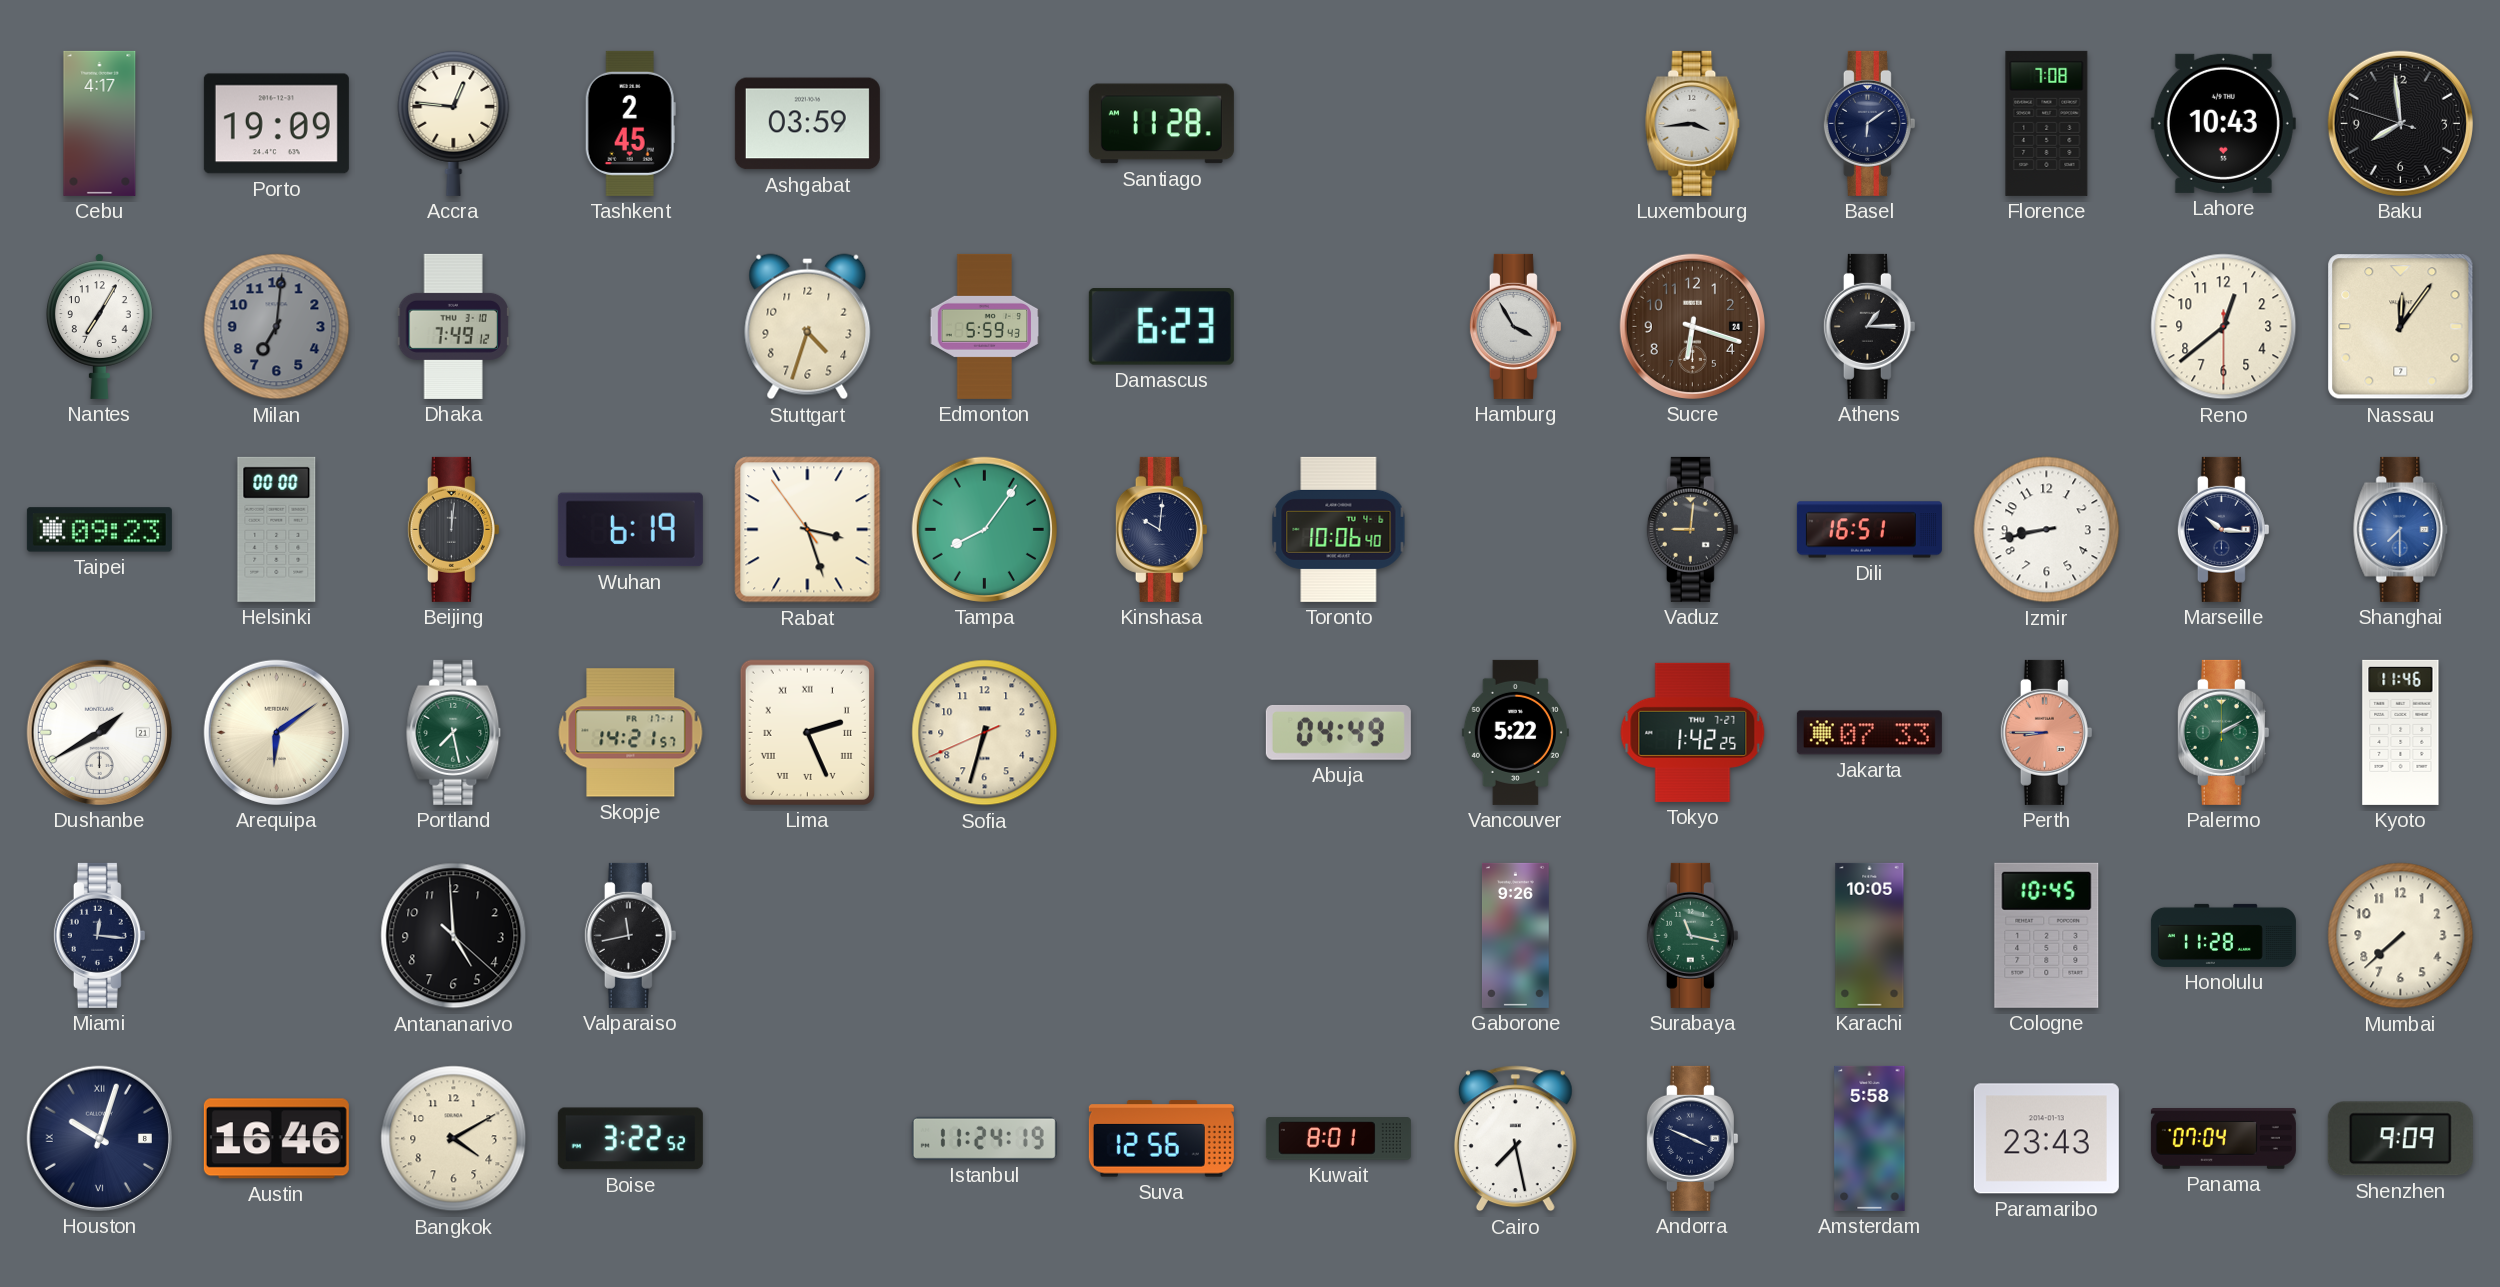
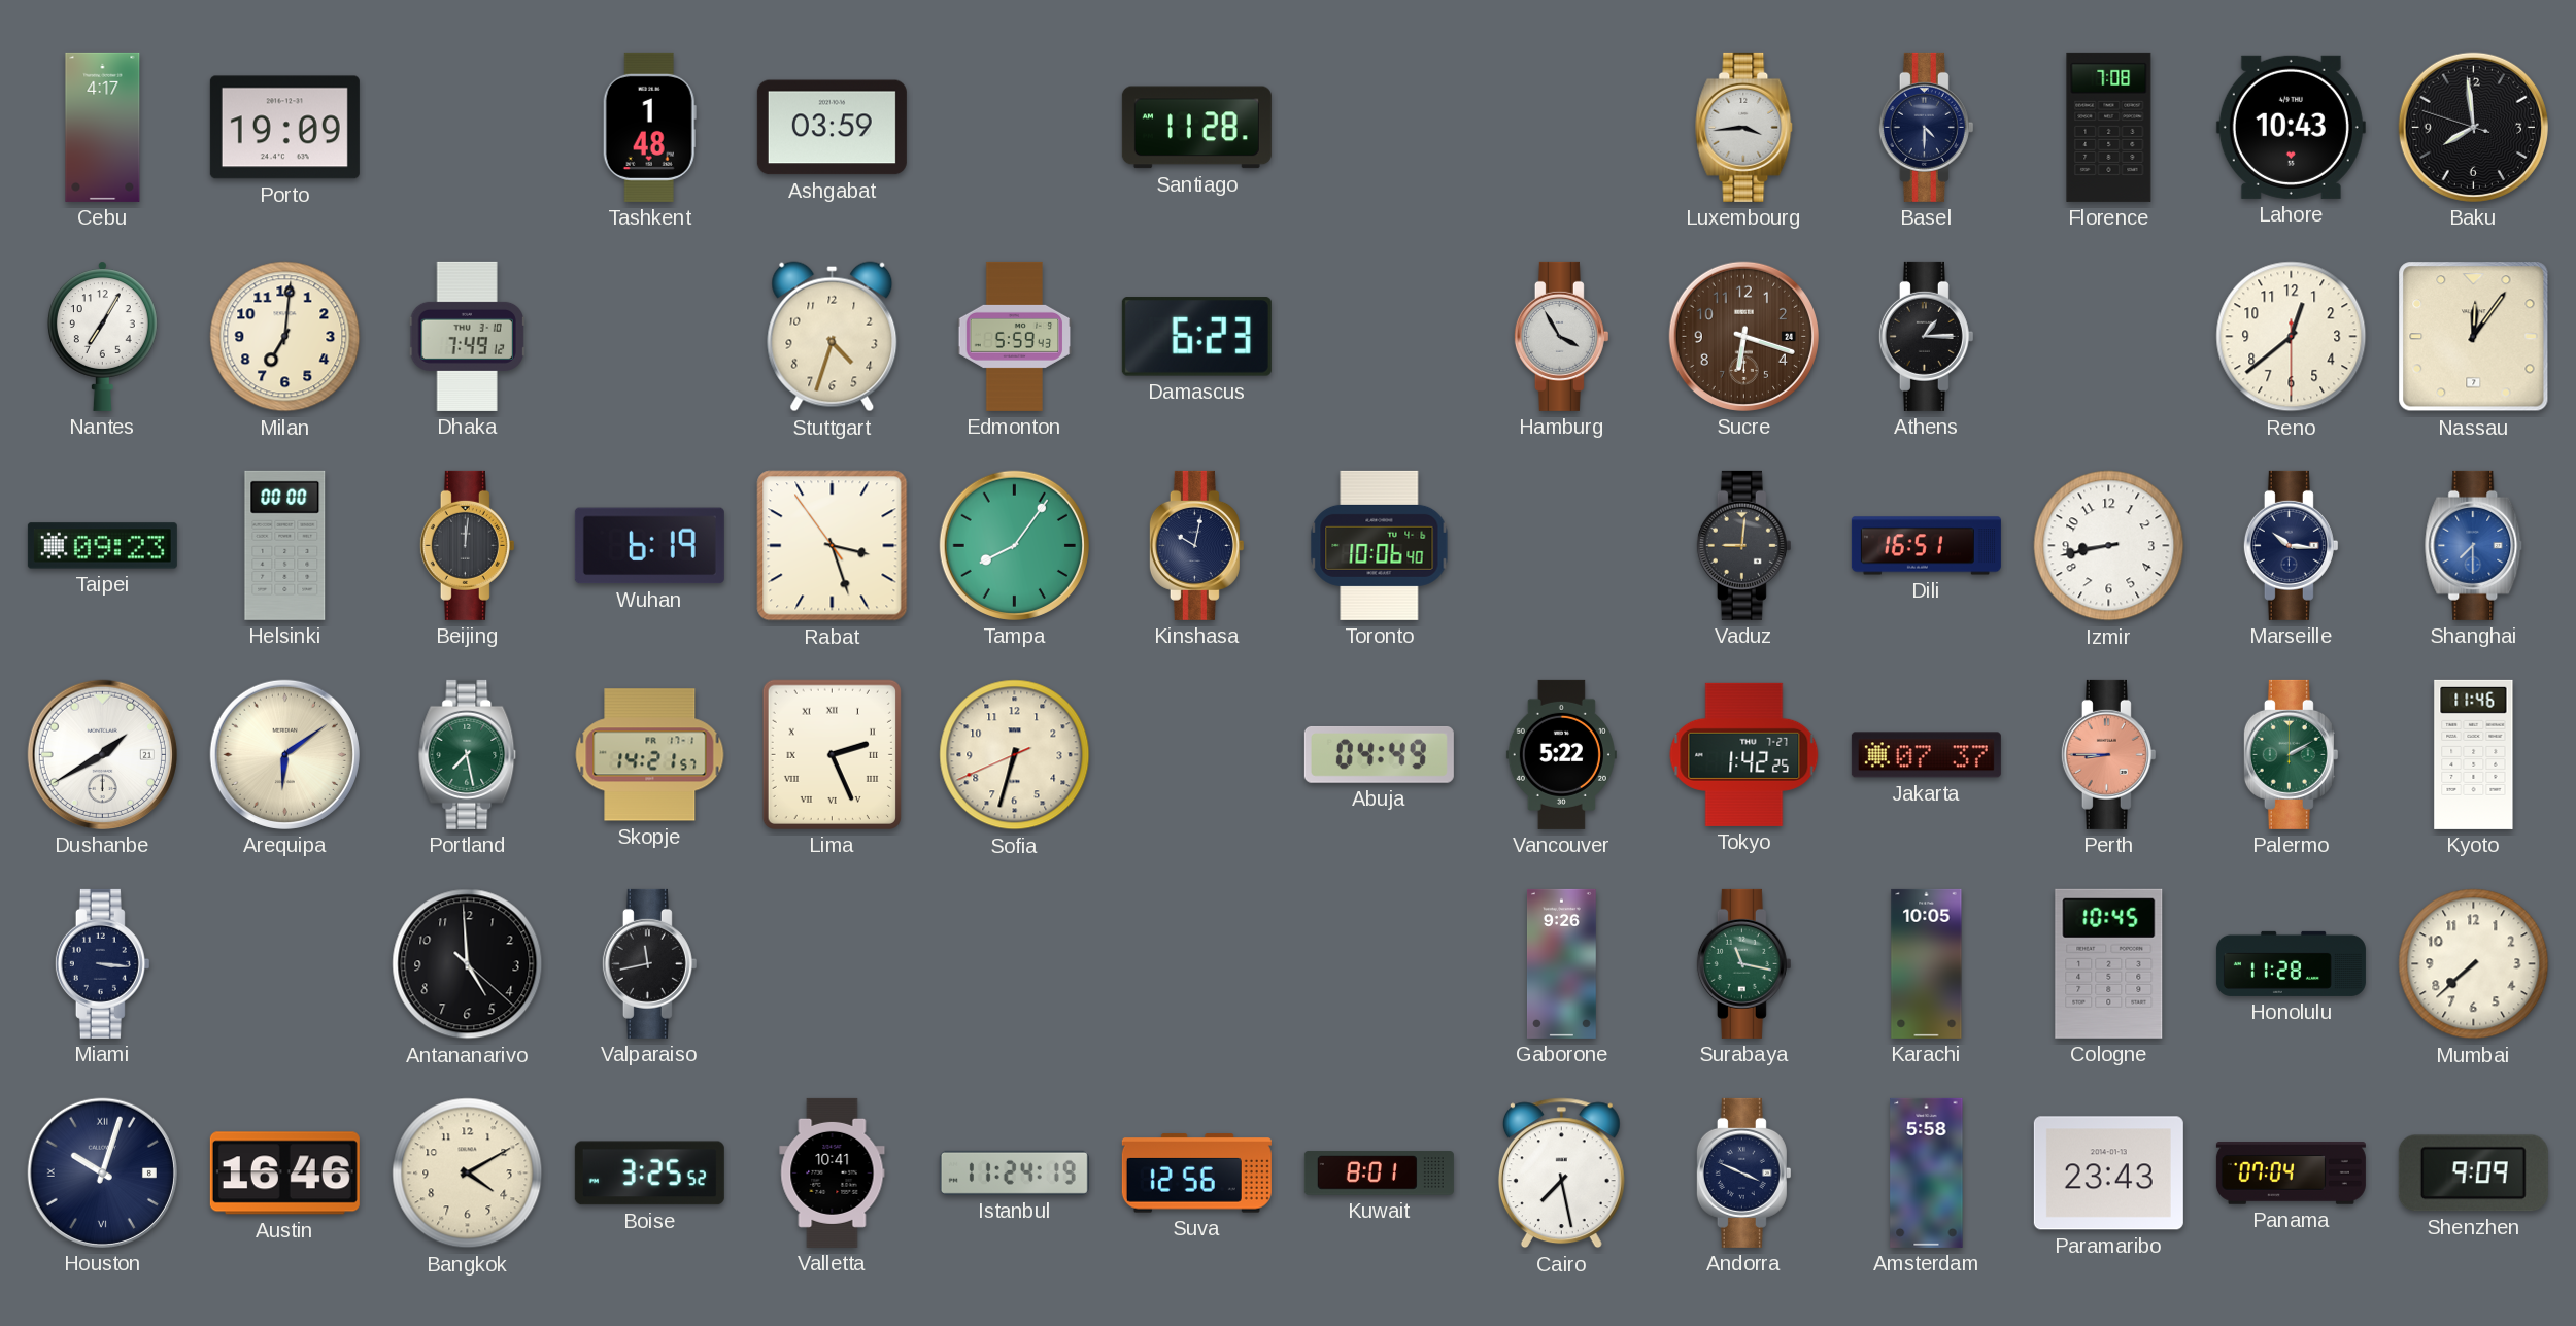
Accra: 12:46 -> none (454, 123)
Tashkent: 2:45 -> 1:48 (649, 127)
Basel: 6:09 -> 4:30 (1926, 127)
Milan dial: grey -> cream (285, 337)
Kinshasa: 10:01 -> 10:02 (1196, 545)
Jakarta: 07:33 -> 07:37 (1926, 755)
Miami: 12:16 -> 3:16 (102, 963)
Boise: 3:22 -> 3:25 (649, 1174)
Valletta: none -> 10:41 (833, 1172)
